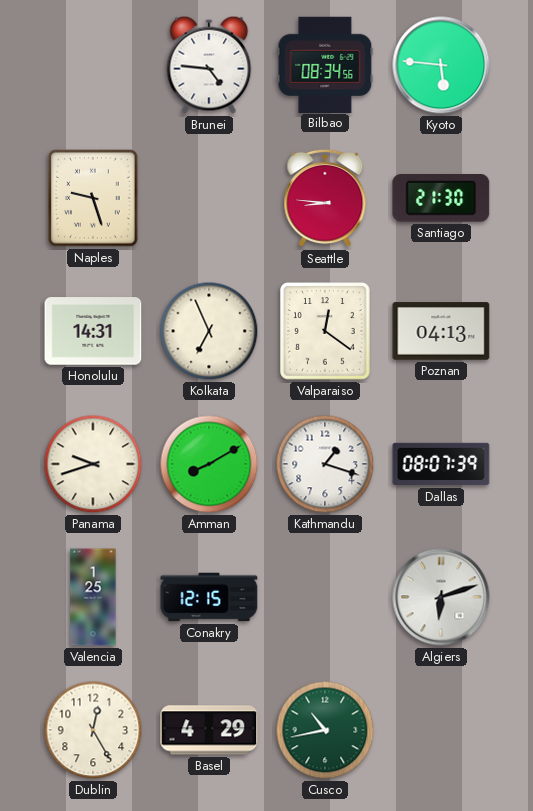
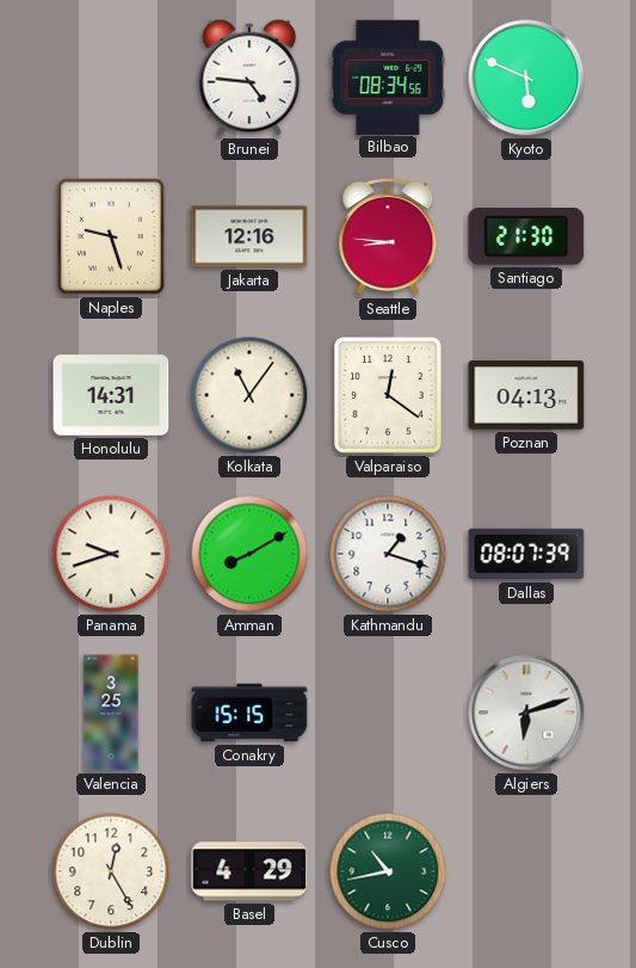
Kyoto: 5:46 -> 5:49 (526, 78)
Jakarta: none -> 12:16 (249, 236)
Kolkata: 6:56 -> 11:06 (249, 395)
Valencia: 1:25 -> 3:25 (111, 713)
Conakry: 12:15 -> 15:15 (249, 713)
